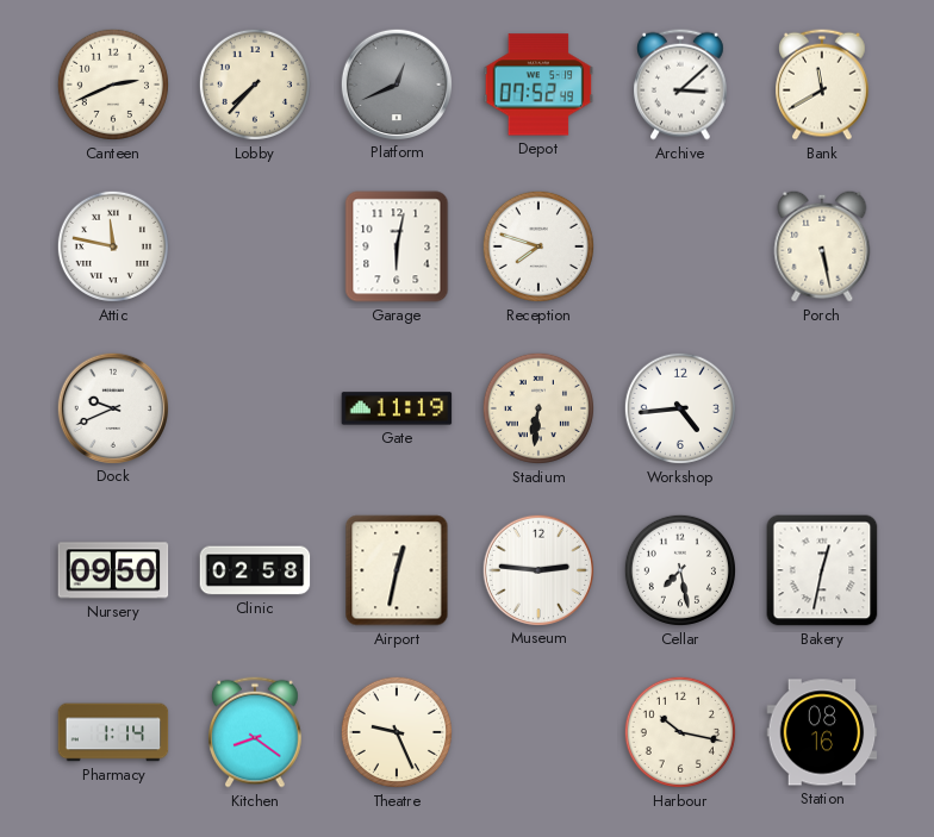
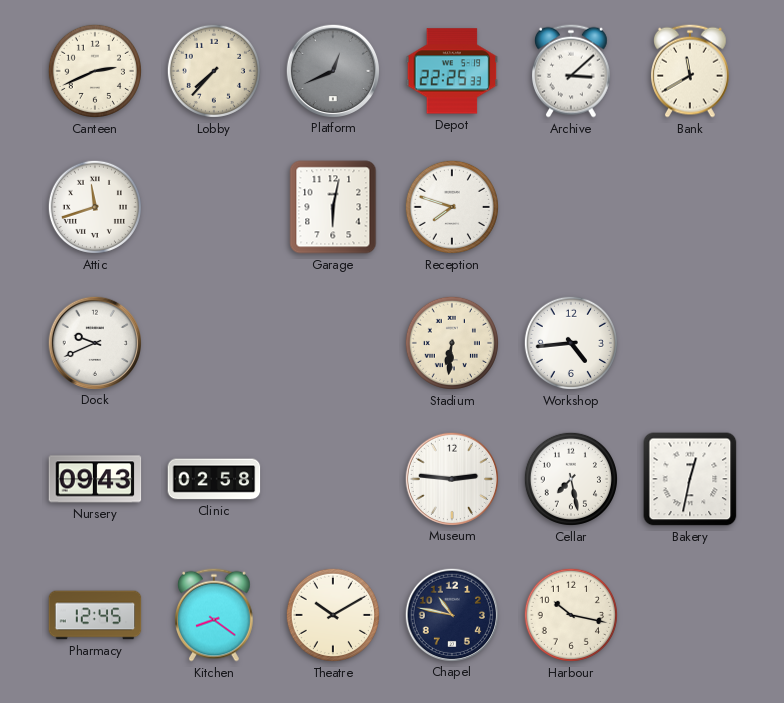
Depot: 07:52 -> 22:25 (452, 71)
Attic: 11:47 -> 11:42 (95, 207)
Porch: 5:28 -> none (822, 246)
Gate: 11:19 -> none (397, 408)
Nursery: 09:50 -> 09:43 (95, 479)
Airport: 12:32 -> none (397, 570)
Pharmacy: 1:14 -> 12:45 (95, 615)
Theatre: 9:26 -> 10:10 (333, 615)
Chapel: none -> 10:47 (451, 614)
Station: 08:16 -> none (822, 732)
